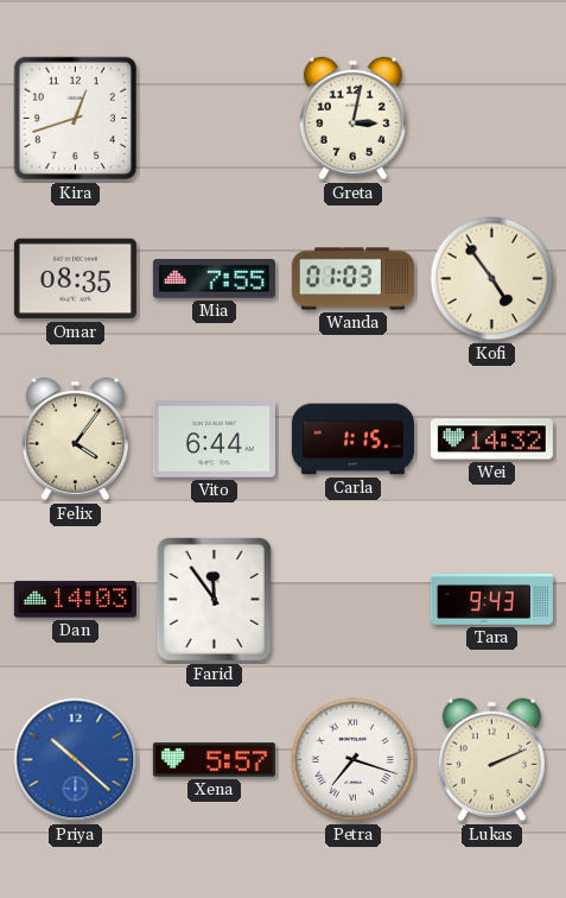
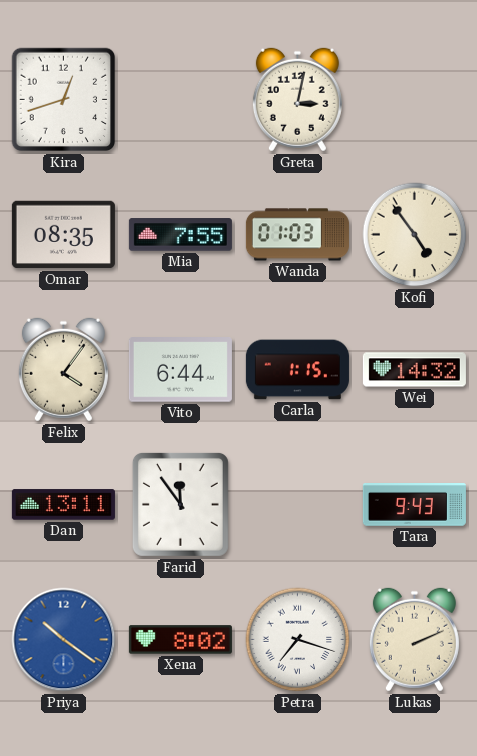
Dan: 14:03 -> 13:11 (63, 505)
Priya: 10:22 -> 10:21 (64, 640)
Xena: 5:57 -> 8:02 (180, 640)
